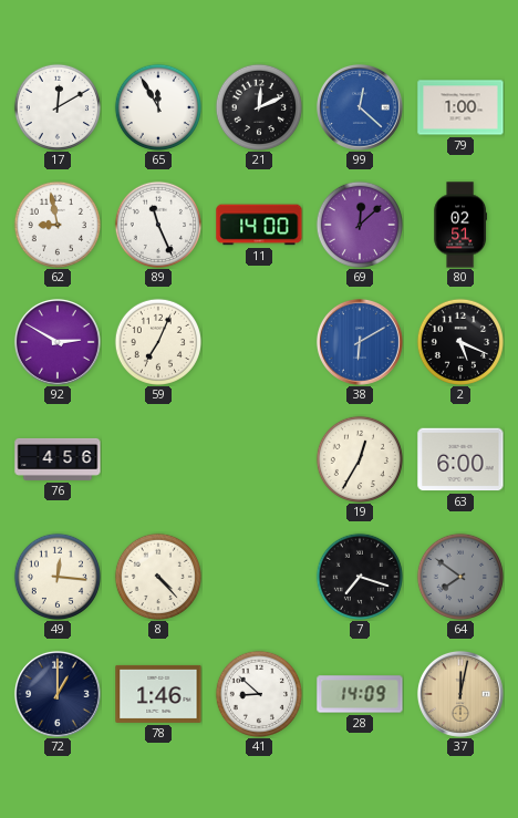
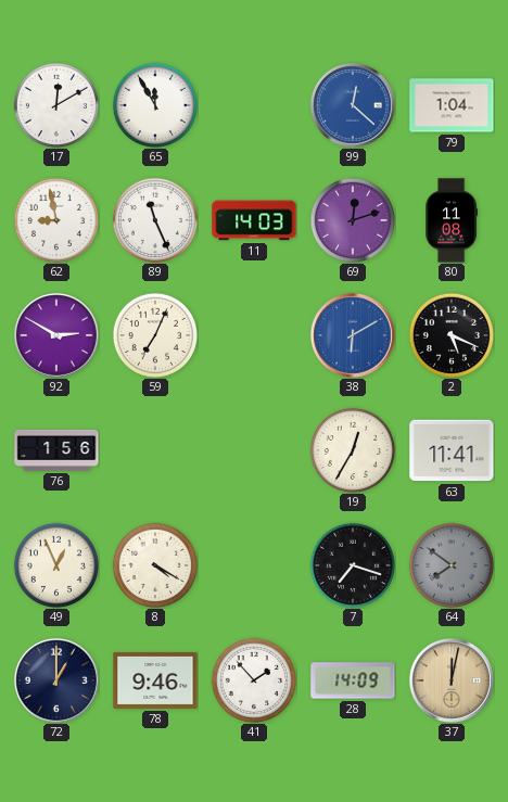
21: 12:11 -> none (258, 106)
79: 1:00 -> 1:04 (452, 105)
11: 14:00 -> 14:03 (254, 220)
69: 12:08 -> 12:12 (352, 219)
80: 02:51 -> 11:08 (450, 220)
76: 4:56 -> 1:56 (56, 450)
63: 6:00 -> 11:41 (452, 450)
49: 12:16 -> 12:56 (55, 564)
8: 4:23 -> 4:20 (154, 564)
78: 1:46 -> 9:46 (155, 680)
41: 8:52 -> 1:53 (253, 679)
